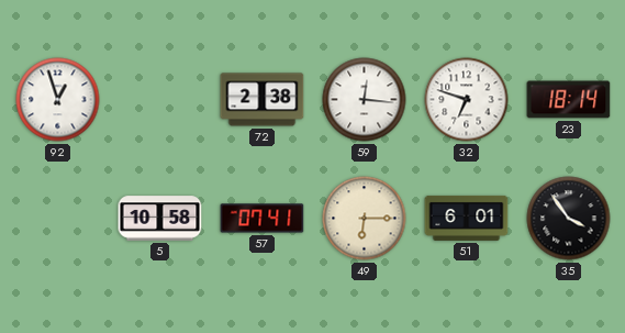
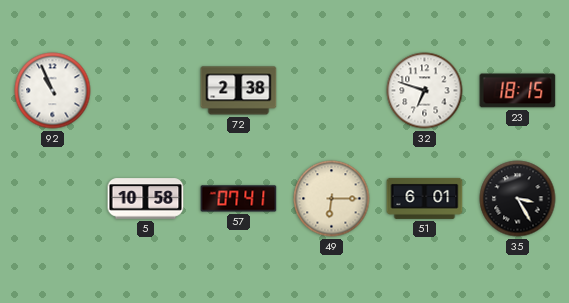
92: 12:57 -> 10:56 (53, 91)
59: 12:16 -> none (365, 100)
23: 18:14 -> 18:15 (518, 91)
35: 3:54 -> 3:25 (518, 199)
